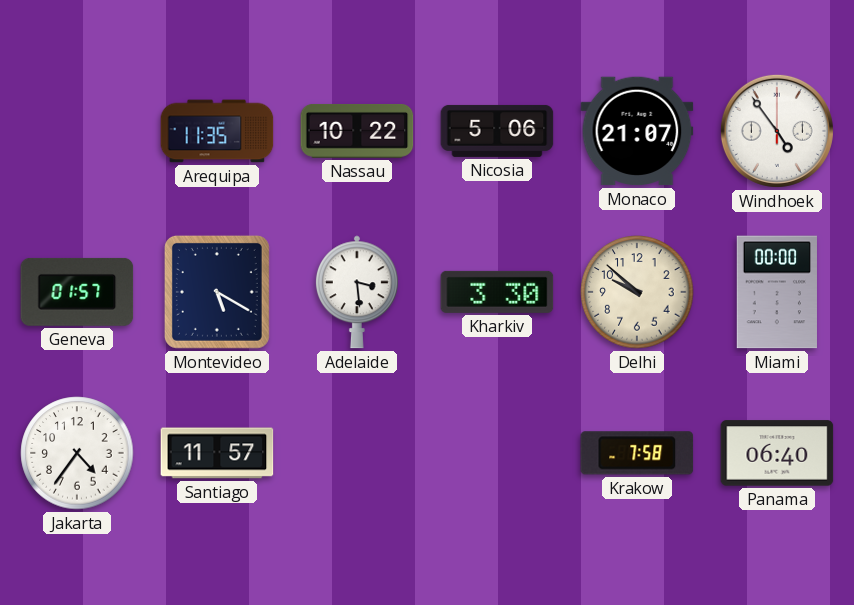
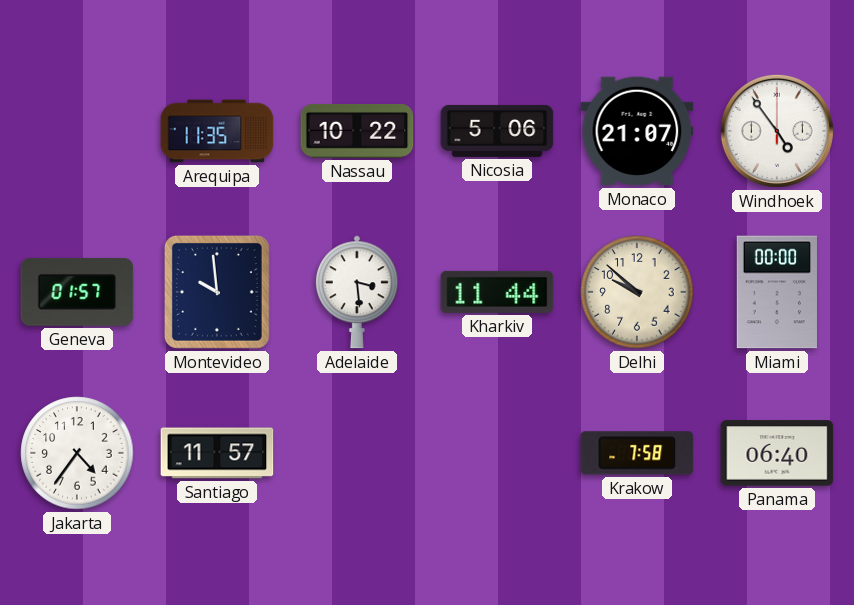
Montevideo: 5:20 -> 9:59 (217, 292)
Kharkiv: 3:30 -> 11:44 (497, 292)
